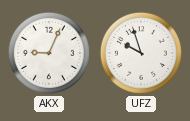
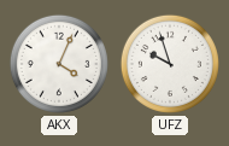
AKX: 9:04 -> 4:04 (59, 64)
